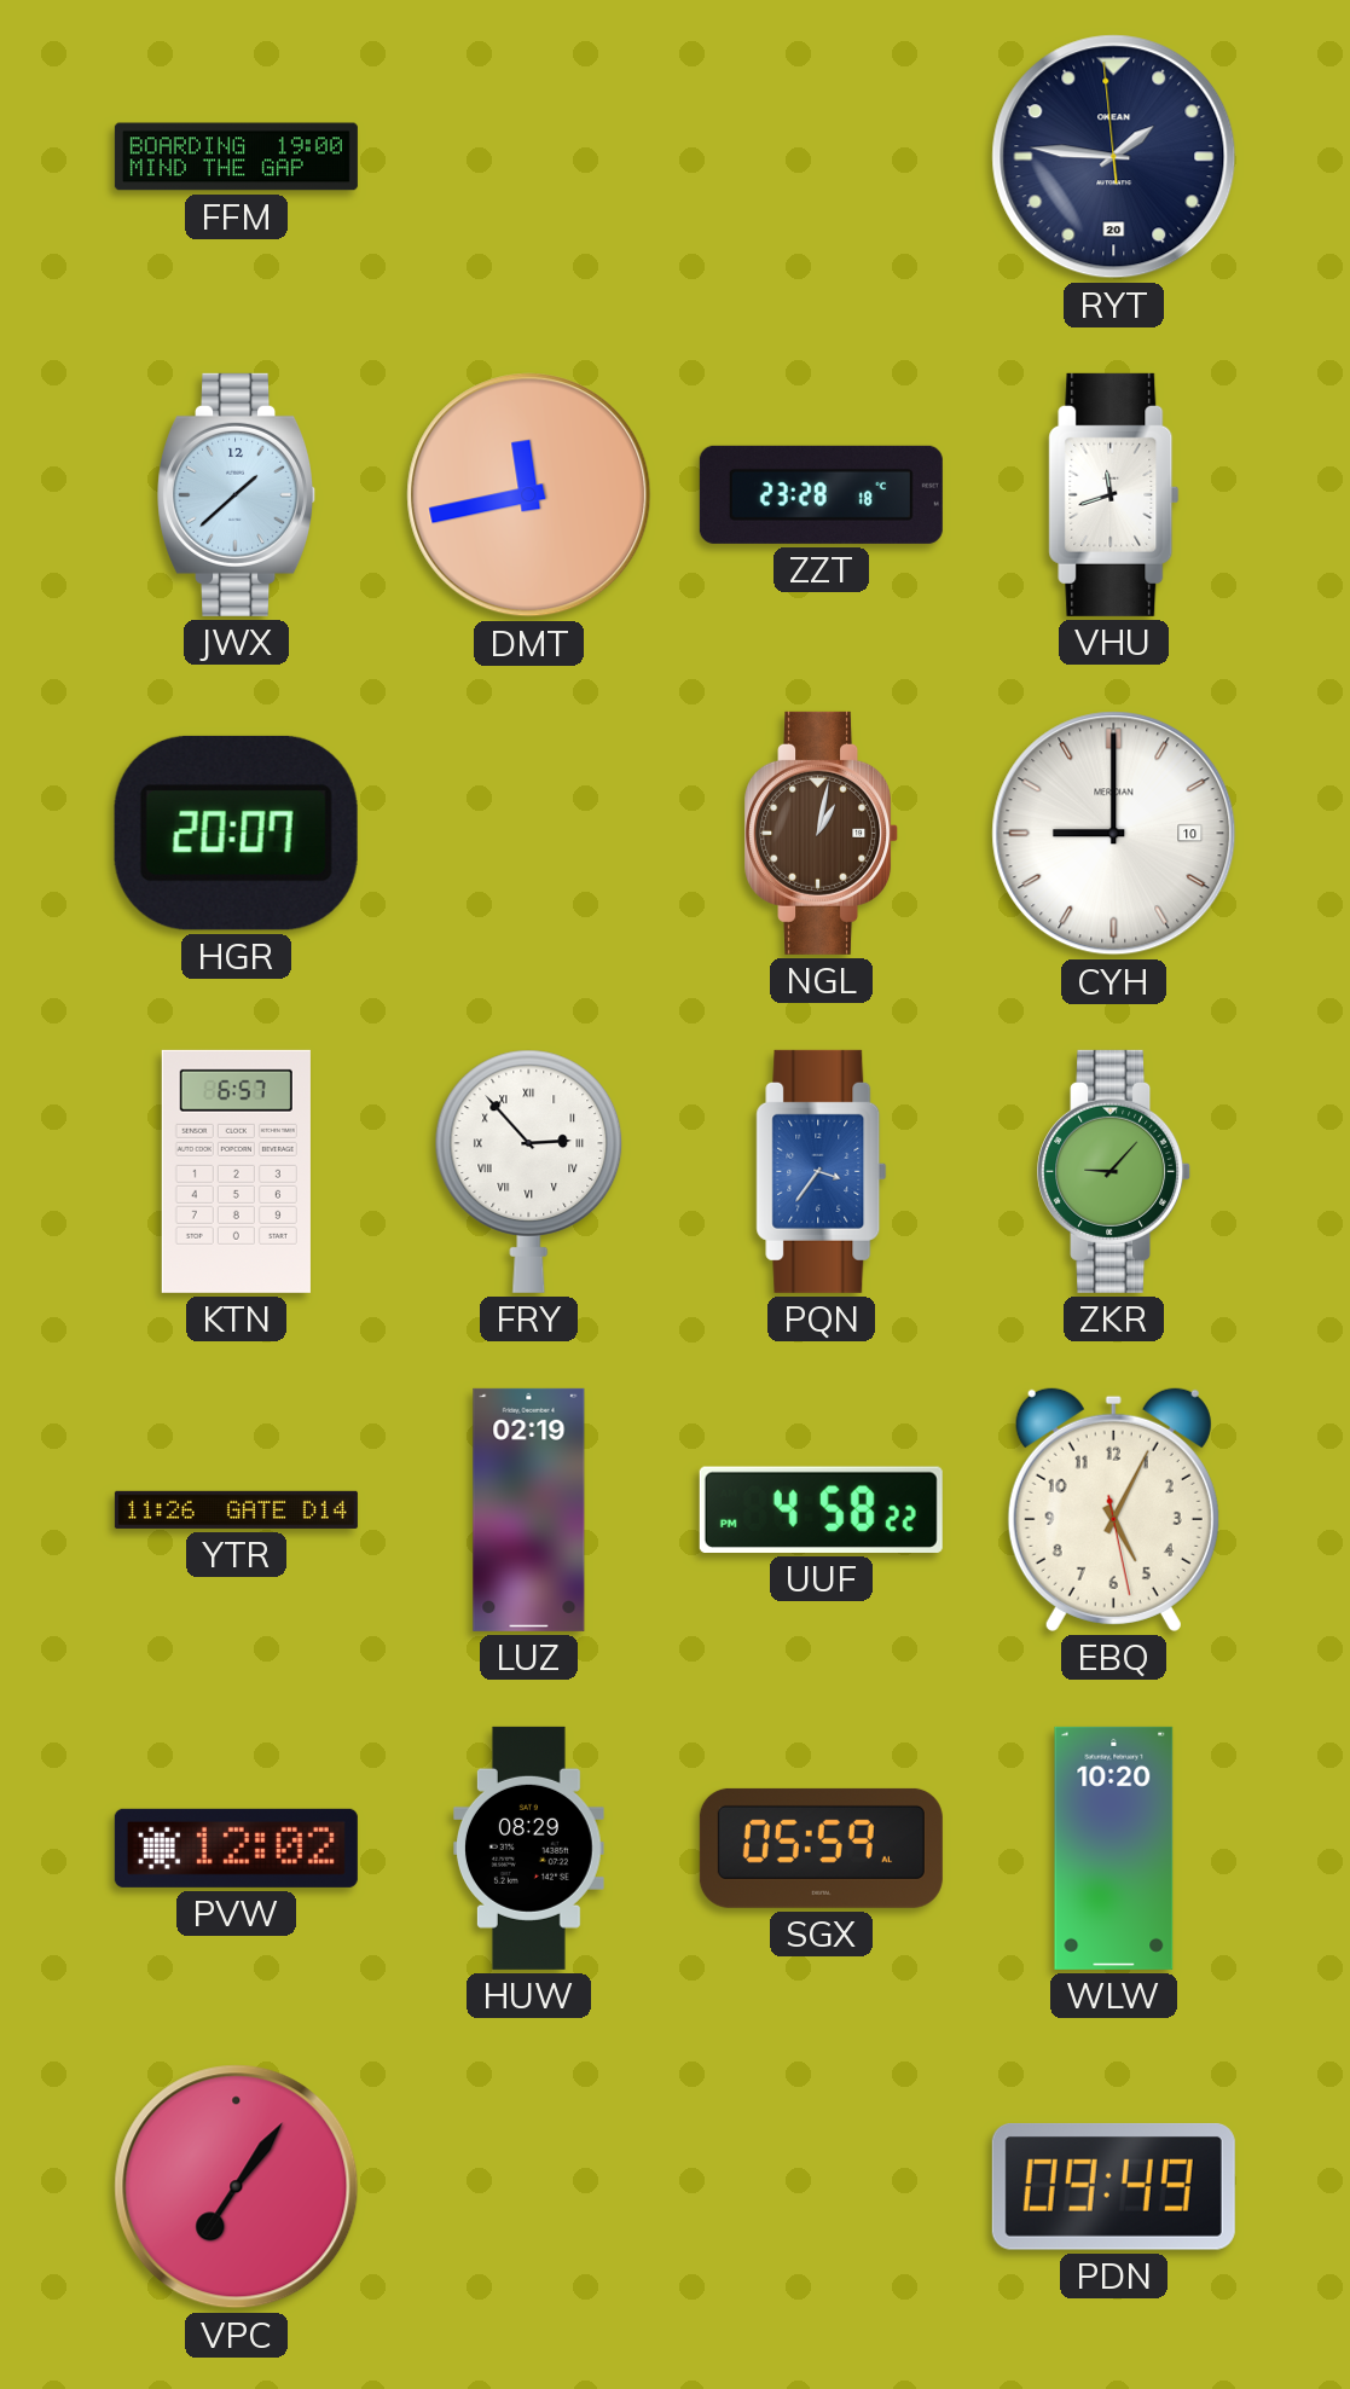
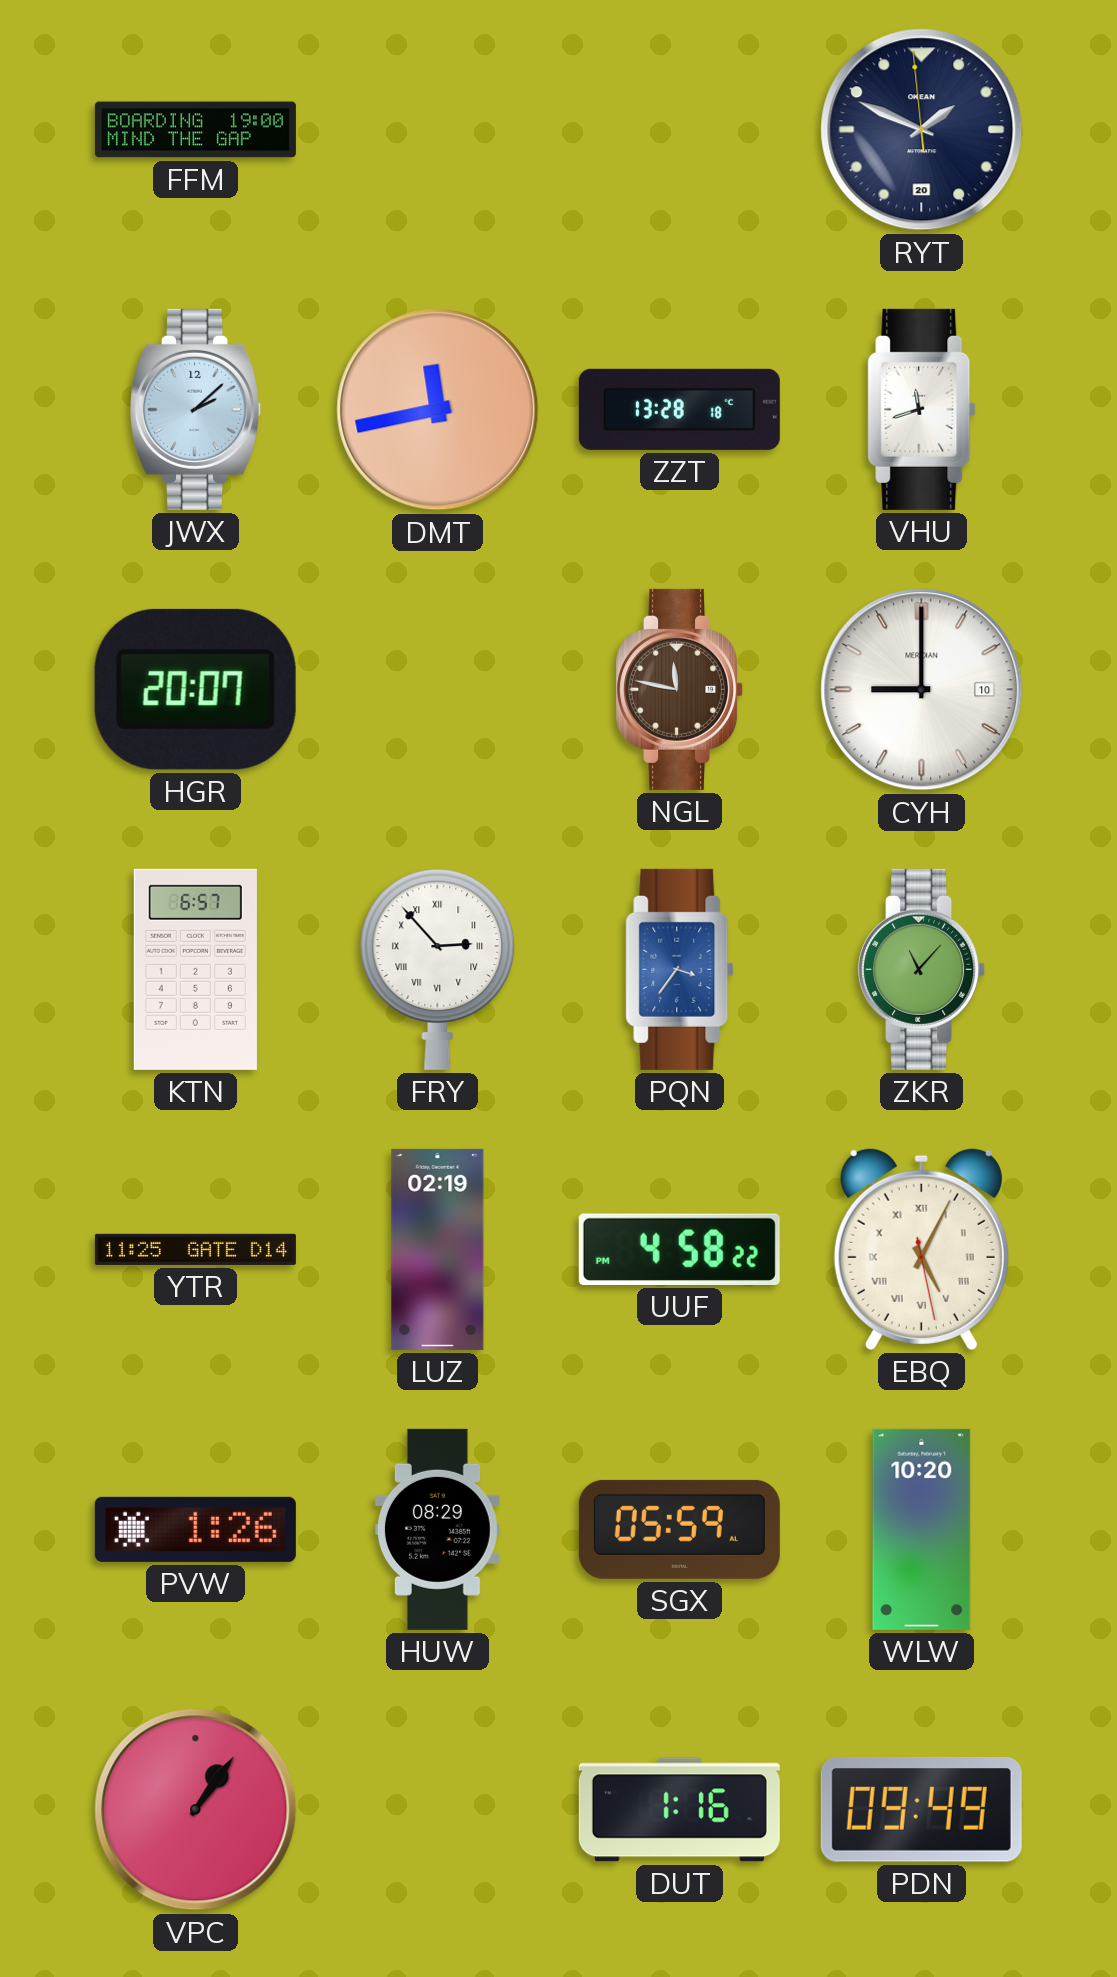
RYT: 1:45 -> 1:48 (922, 130)
JWX: 1:38 -> 2:08 (196, 409)
ZZT: 23:28 -> 13:28 (679, 409)
NGL: 1:02 -> 11:47 (680, 689)
ZKR: 9:07 -> 11:07 (922, 969)
YTR: 11:26 -> 11:25 (195, 1249)
EBQ numerals: Arabic -> Roman (921, 1249)
PVW: 12:02 -> 1:26 (195, 1529)
VPC: 7:06 -> 1:06 (196, 1810)
DUT: none -> 1:16 (679, 1810)
